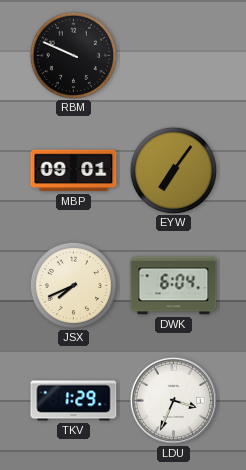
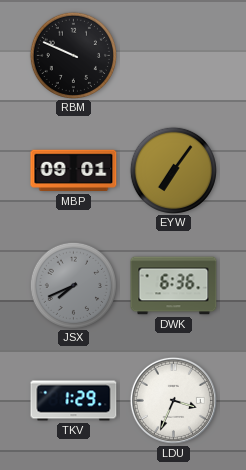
JSX dial: cream -> grey (73, 285)
DWK: 6:04 -> 6:36 (174, 286)
